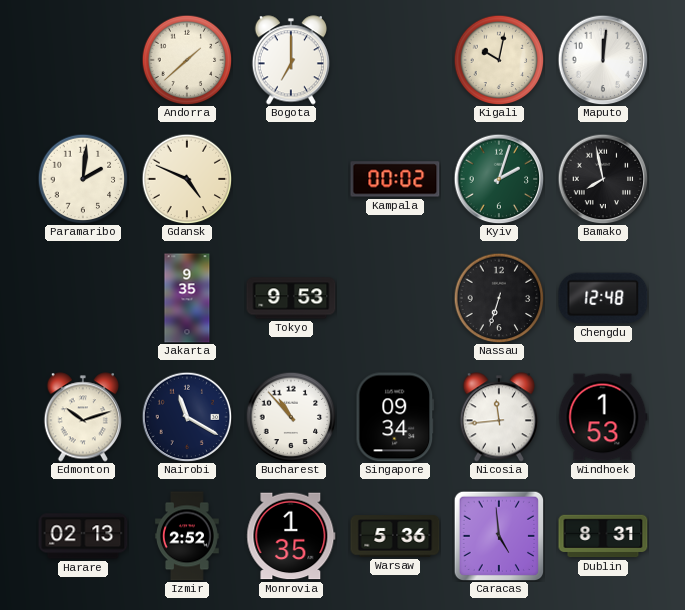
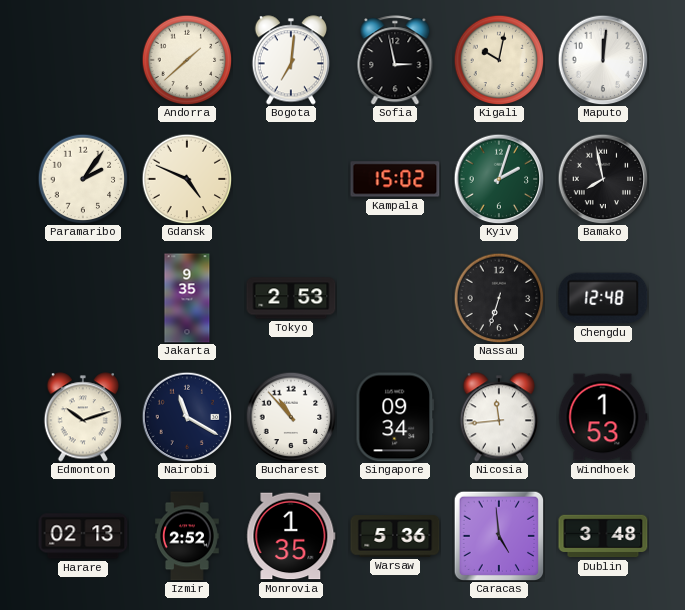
Bogota: 7:00 -> 7:01 (290, 60)
Sofia: none -> 2:58 (395, 60)
Paramaribo: 2:01 -> 2:06 (83, 179)
Kampala: 00:02 -> 15:02 (395, 179)
Tokyo: 9:53 -> 2:53 (291, 298)
Dublin: 8:31 -> 3:48 (603, 536)
